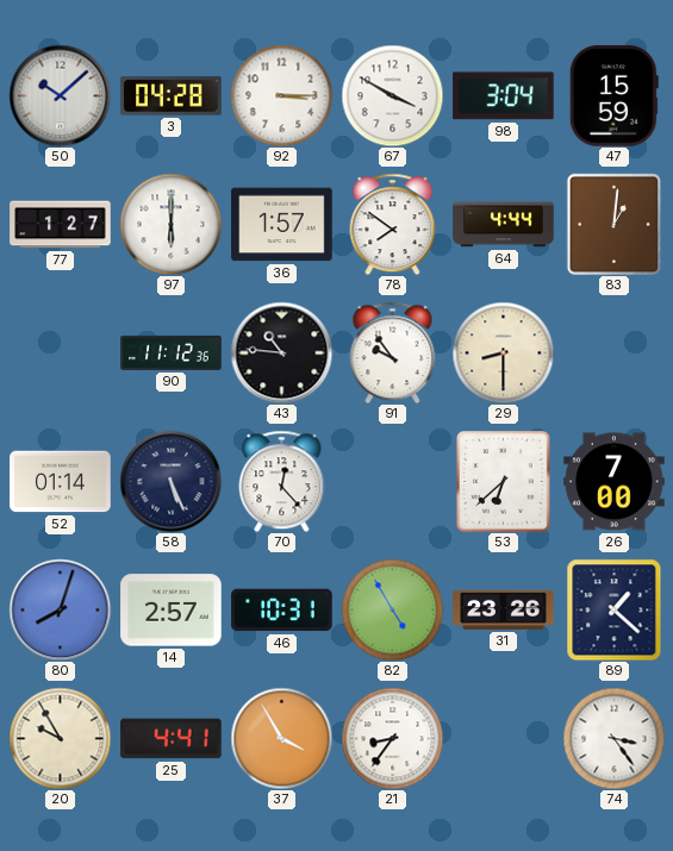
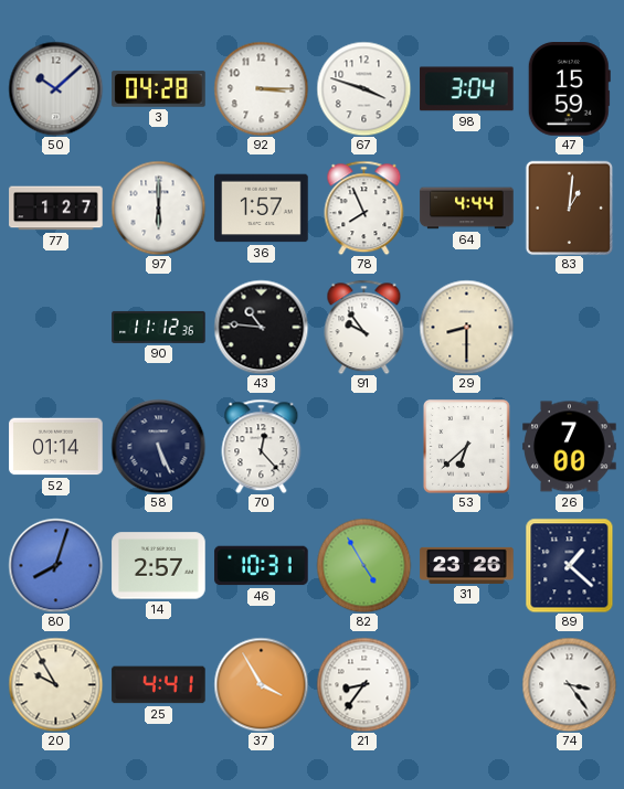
67: 3:50 -> 3:48 (363, 88)
78: 7:51 -> 7:56 (364, 207)
